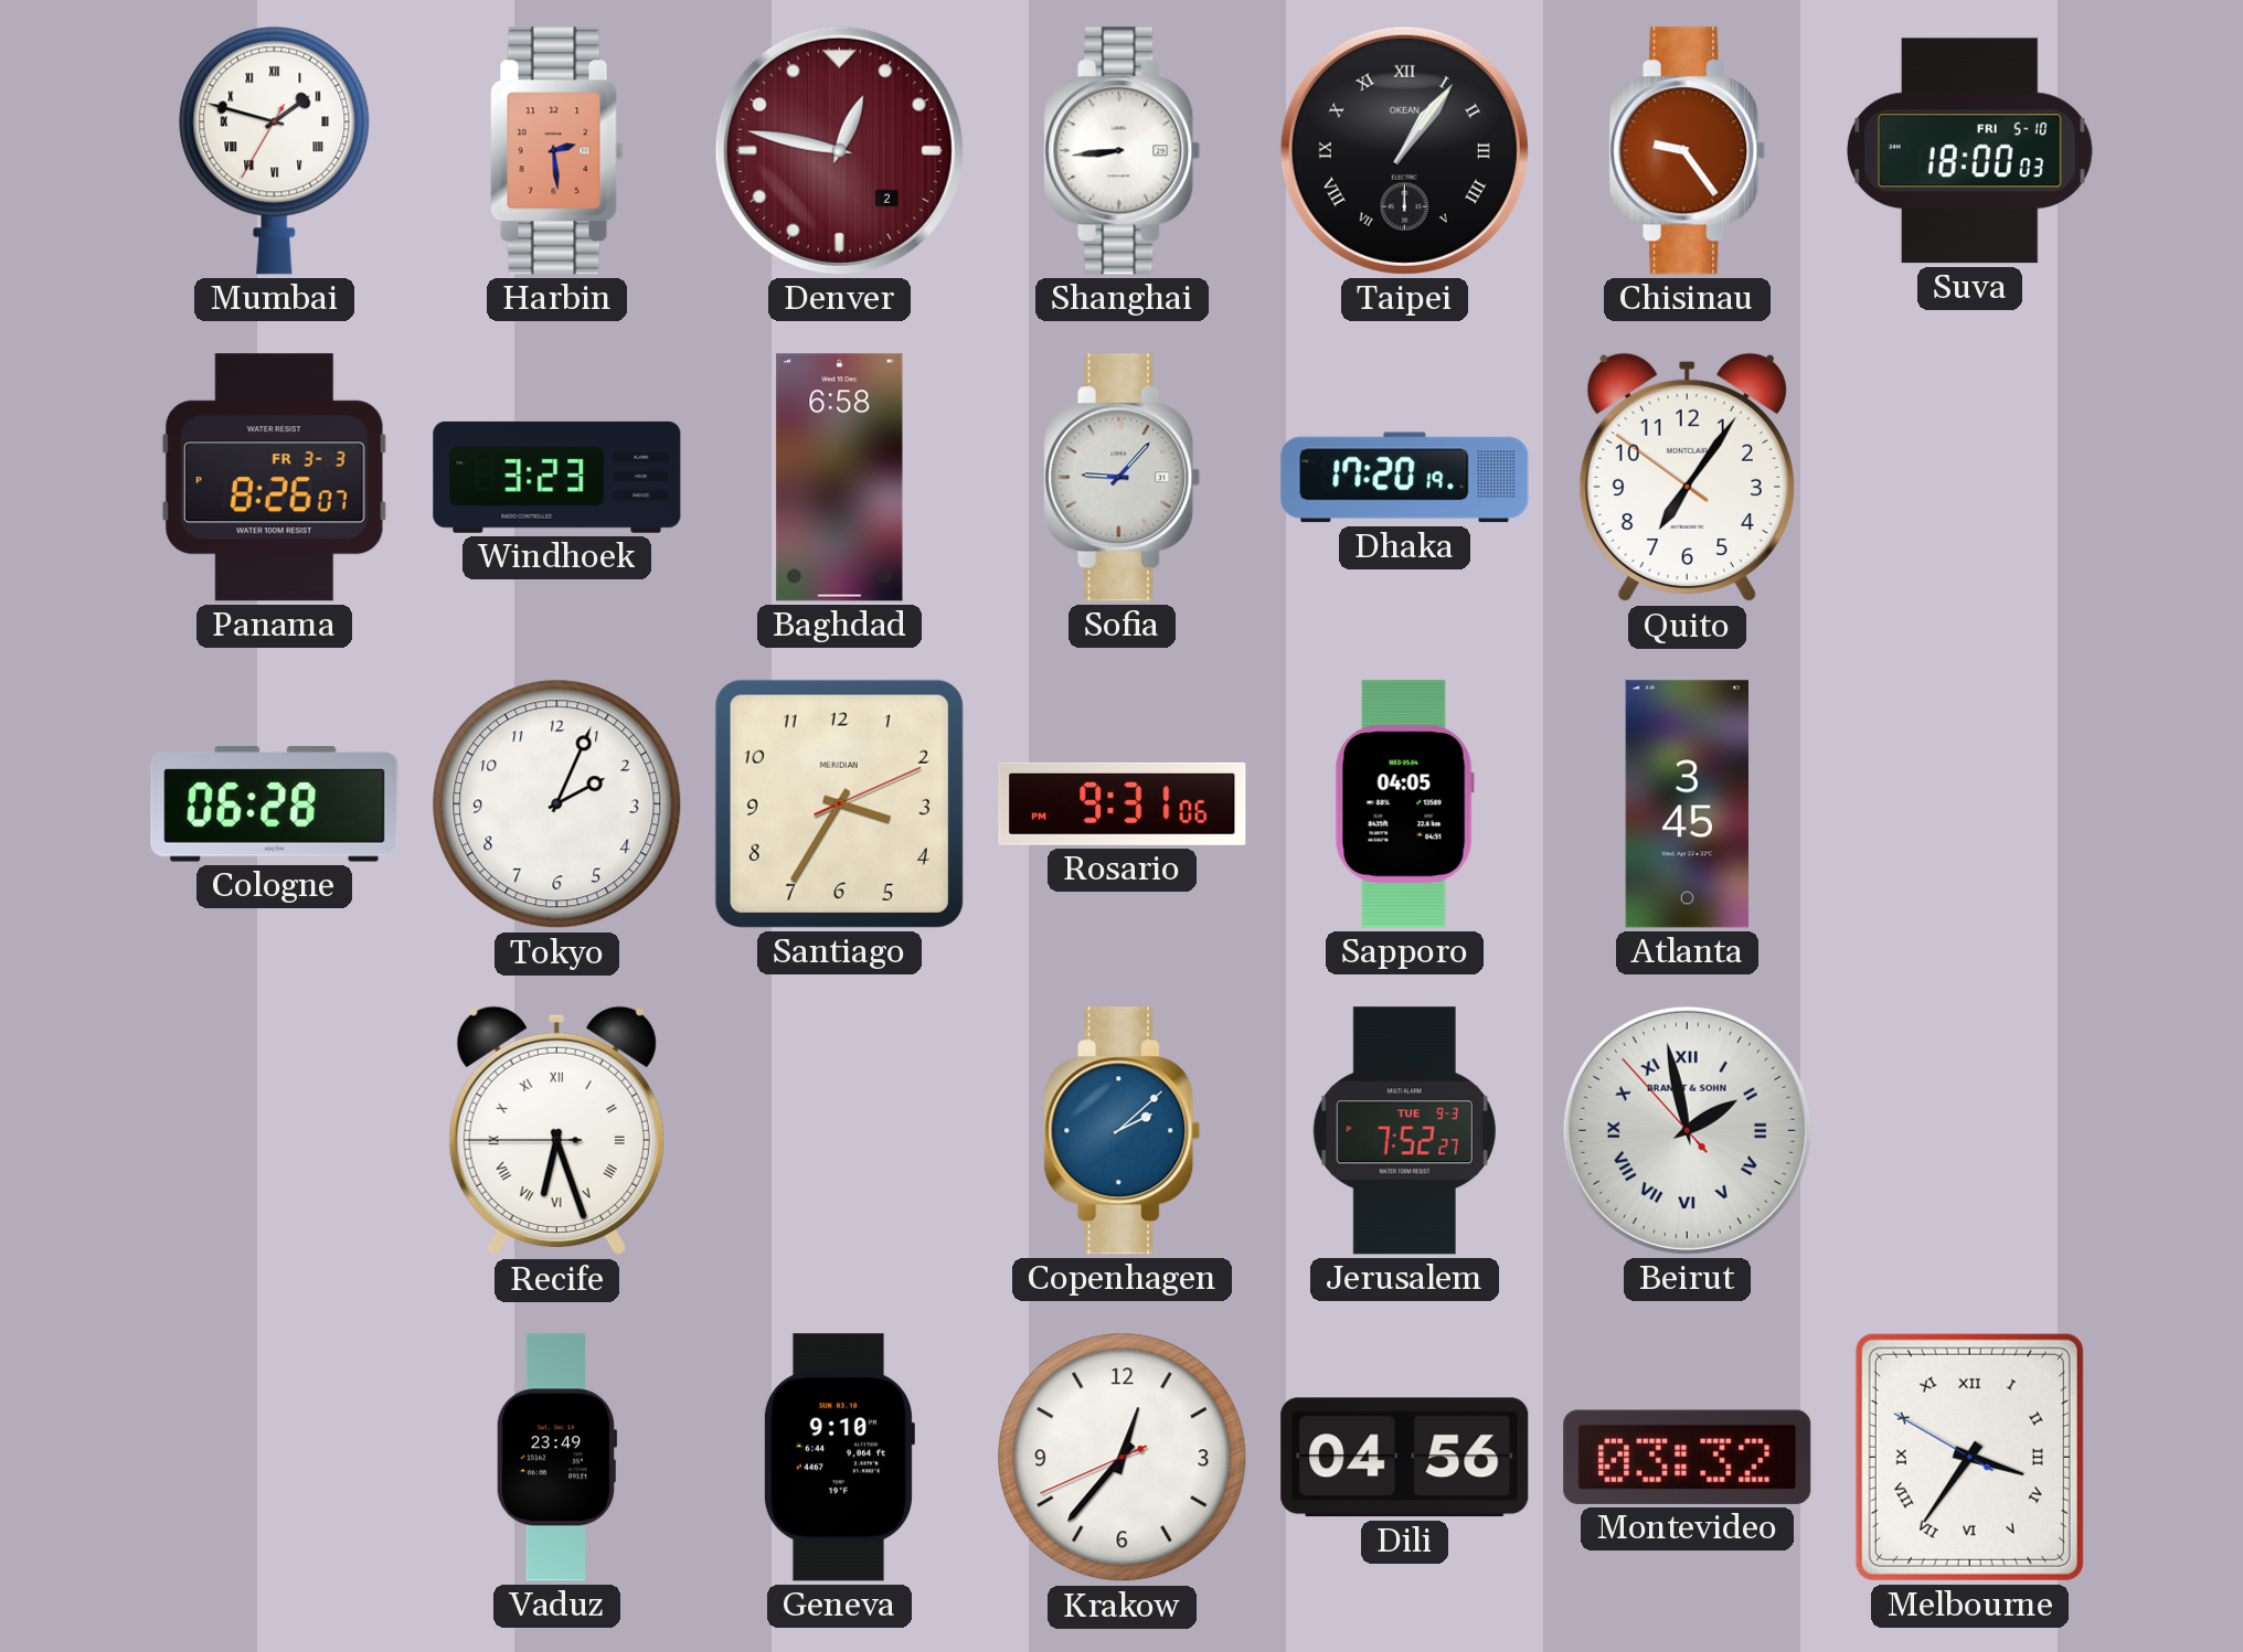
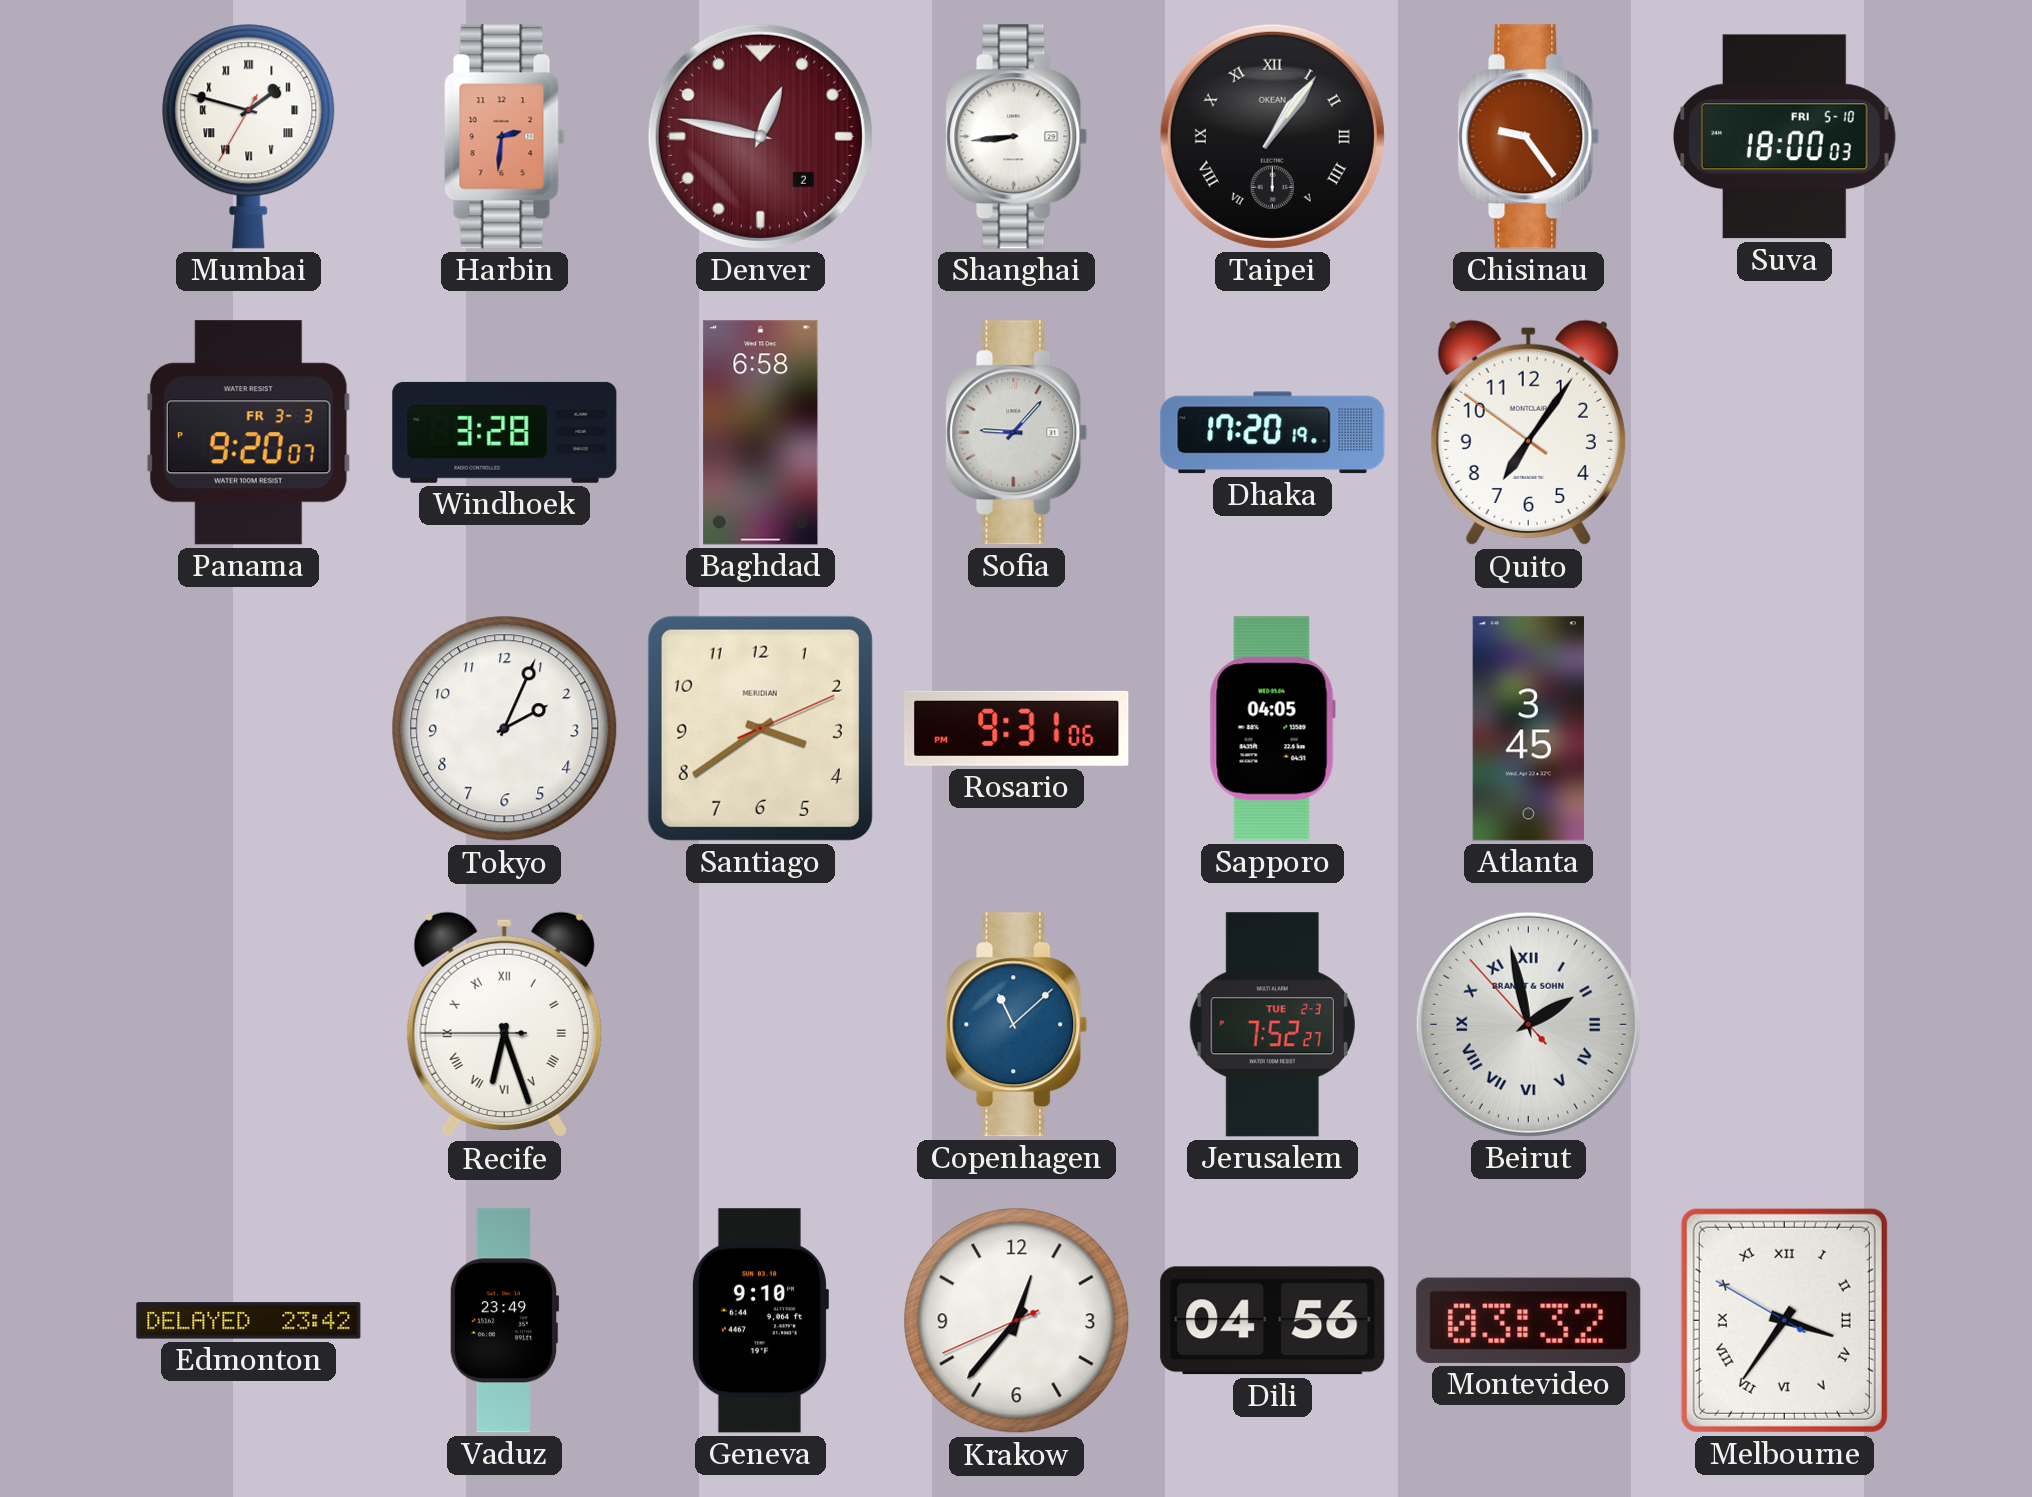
Harbin: 2:29 -> 2:31 (505, 137)
Panama: 8:26 -> 9:20 (248, 433)
Windhoek: 3:23 -> 3:28 (505, 432)
Cologne: 06:28 -> none (275, 804)
Santiago: 3:35 -> 3:39 (760, 728)
Copenhagen: 2:08 -> 11:08 (1017, 1025)
Jerusalem date: TUE 9-3 -> TUE 2-3 (1272, 1025)
Edmonton: none -> 23:42 (249, 1321)
